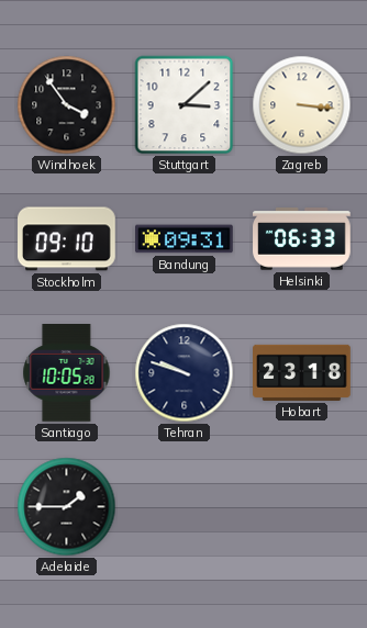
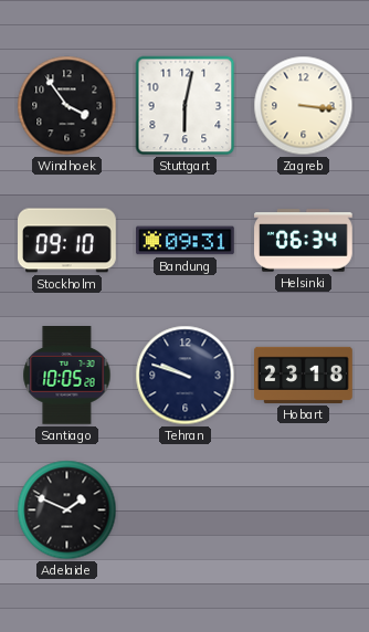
Stuttgart: 3:08 -> 6:02 (186, 106)
Helsinki: 06:33 -> 06:34 (304, 241)
Adelaide: 1:45 -> 1:49 (67, 510)
